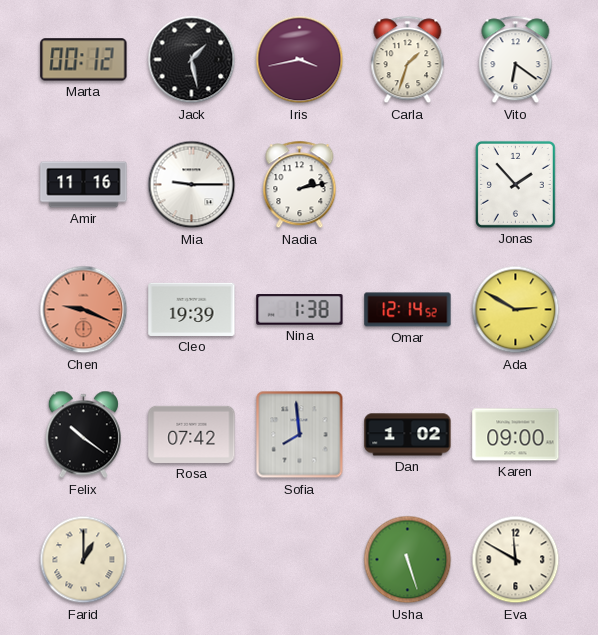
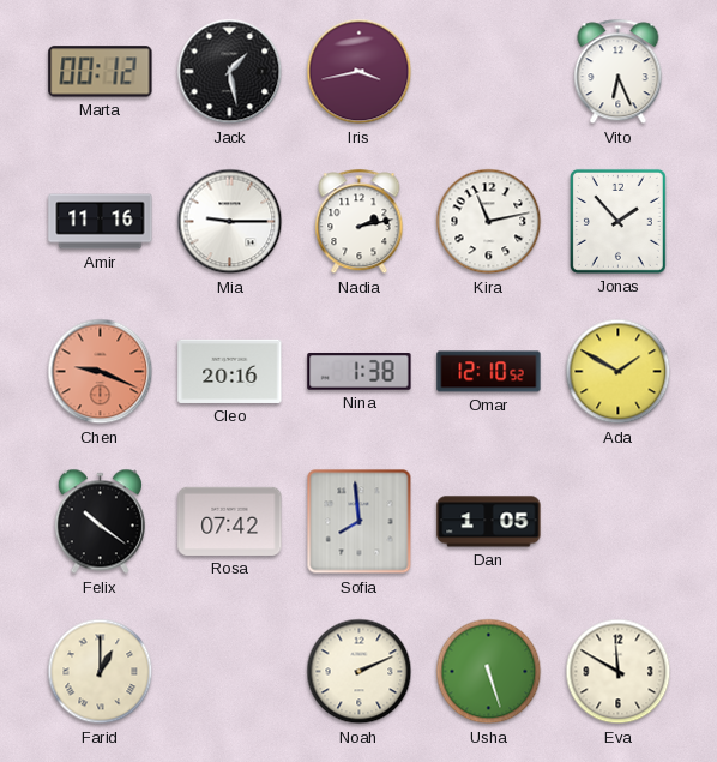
Carla: 1:33 -> none (408, 60)
Vito: 6:21 -> 6:26 (619, 72)
Kira: none -> 11:13 (489, 222)
Cleo: 19:39 -> 20:16 (230, 371)
Omar: 12:14 -> 12:10 (489, 372)
Ada: 2:50 -> 1:50 (619, 372)
Dan: 1:02 -> 1:05 (489, 522)
Karen: 09:00 -> none (516, 435)
Noah: none -> 2:11 (360, 672)
